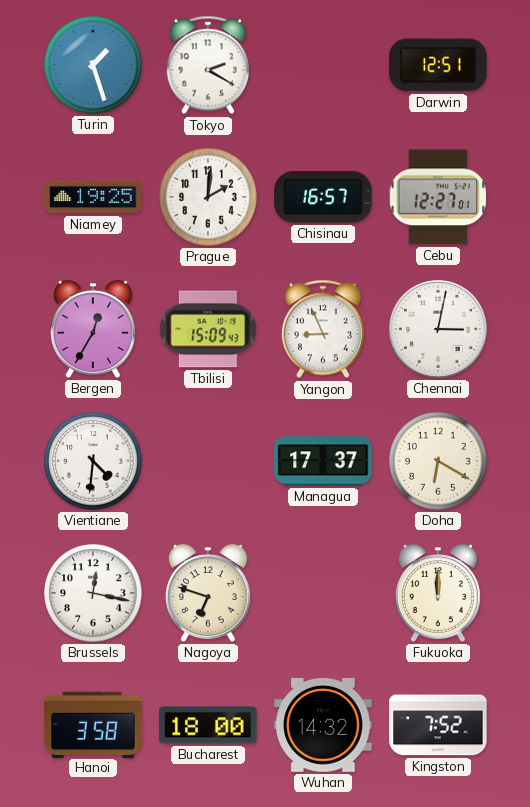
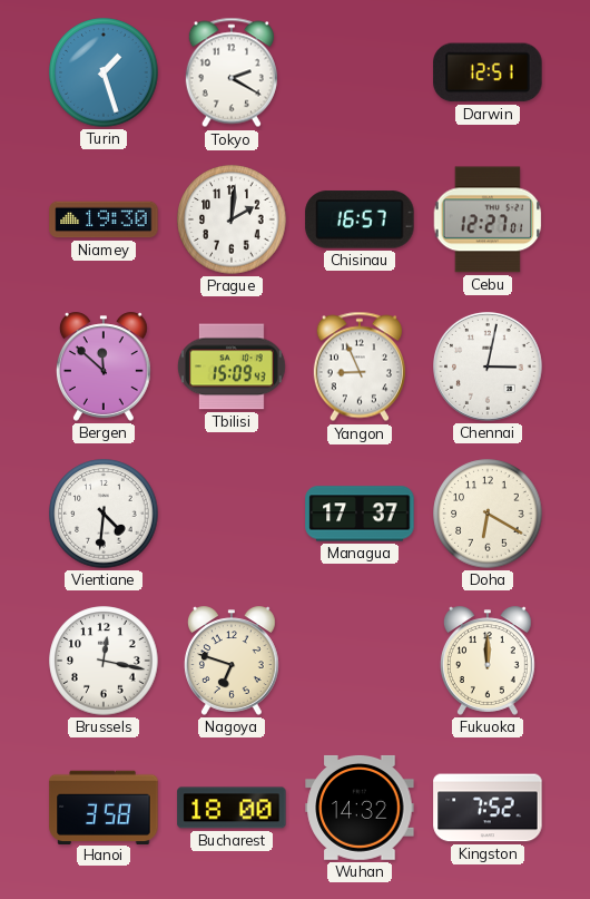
Niamey: 19:25 -> 19:30 (104, 219)
Bergen: 12:35 -> 11:52 (104, 367)
